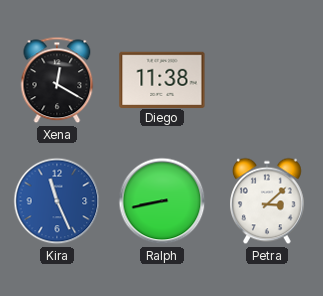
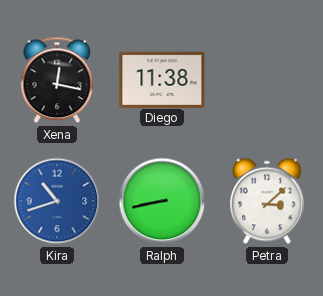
Xena: 12:20 -> 12:17 (57, 80)
Kira: 11:26 -> 10:42 (57, 201)
